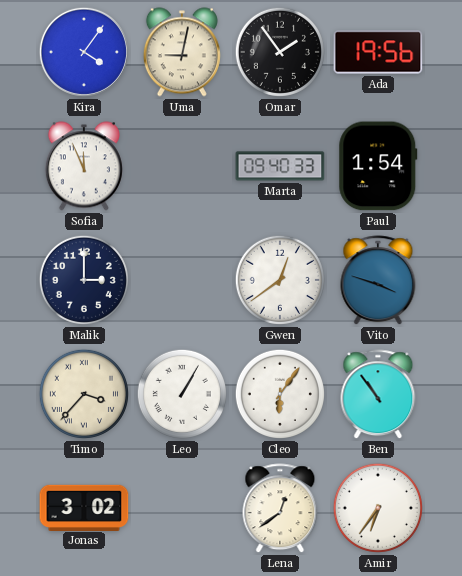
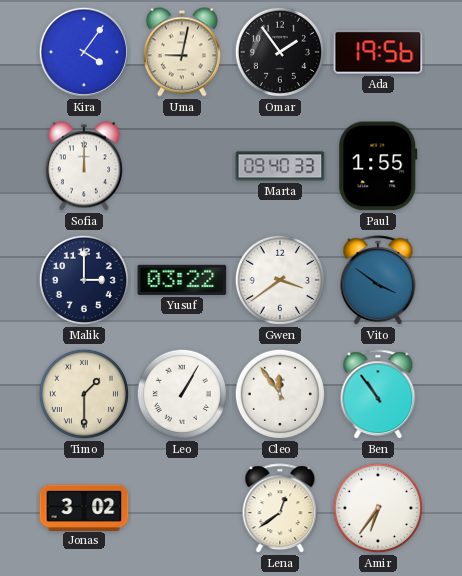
Sofia: 11:56 -> 12:00 (84, 166)
Paul: 1:54 -> 1:55 (378, 166)
Yusuf: none -> 03:22 (182, 280)
Gwen: 12:39 -> 3:39 (280, 280)
Vito: 3:48 -> 3:51 (378, 281)
Timo: 3:37 -> 1:30 (84, 394)
Cleo: 6:06 -> 11:54 (280, 394)
